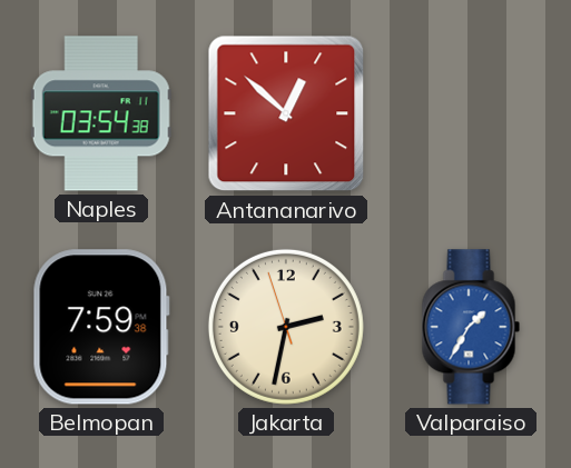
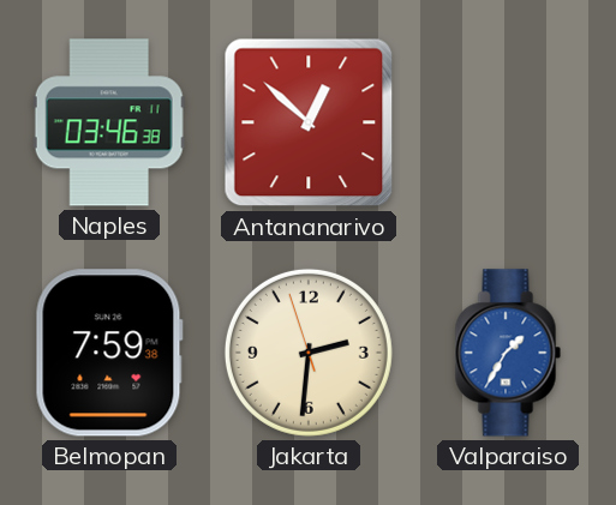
Naples: 03:54 -> 03:46 (109, 122)
Jakarta: 2:31 -> 2:30 (309, 353)
